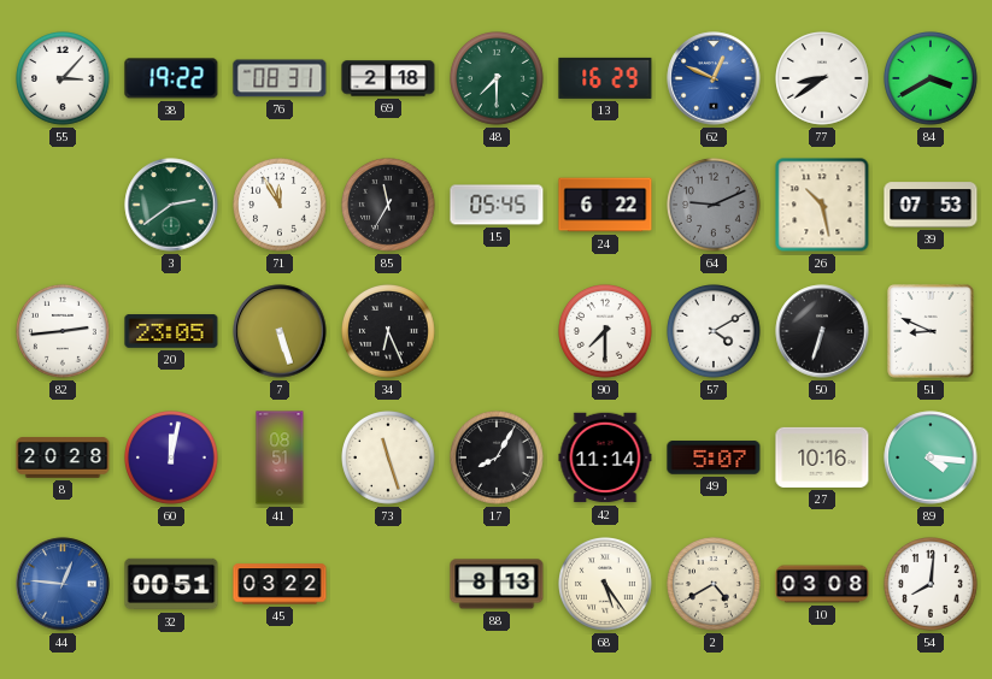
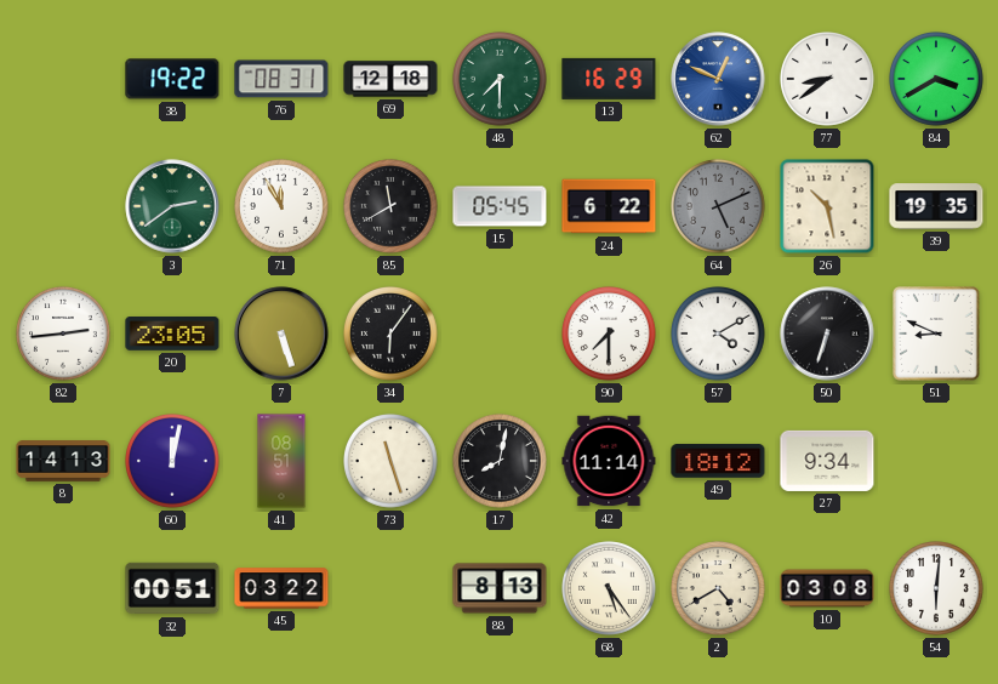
55: 3:07 -> none (64, 79)
69: 2:18 -> 12:18 (390, 79)
85: 11:35 -> 11:40 (392, 207)
64: 9:11 -> 5:11 (719, 207)
39: 07:53 -> 19:35 (936, 206)
34: 6:26 -> 6:06 (392, 335)
8: 20:28 -> 14:13 (63, 461)
17: 8:05 -> 8:02 (501, 462)
49: 5:07 -> 18:12 (718, 461)
27: 10:16 -> 9:34 (827, 461)
89: 4:16 -> none (931, 457)
44: 12:46 -> none (63, 584)
54: 8:01 -> 6:01 (937, 589)
